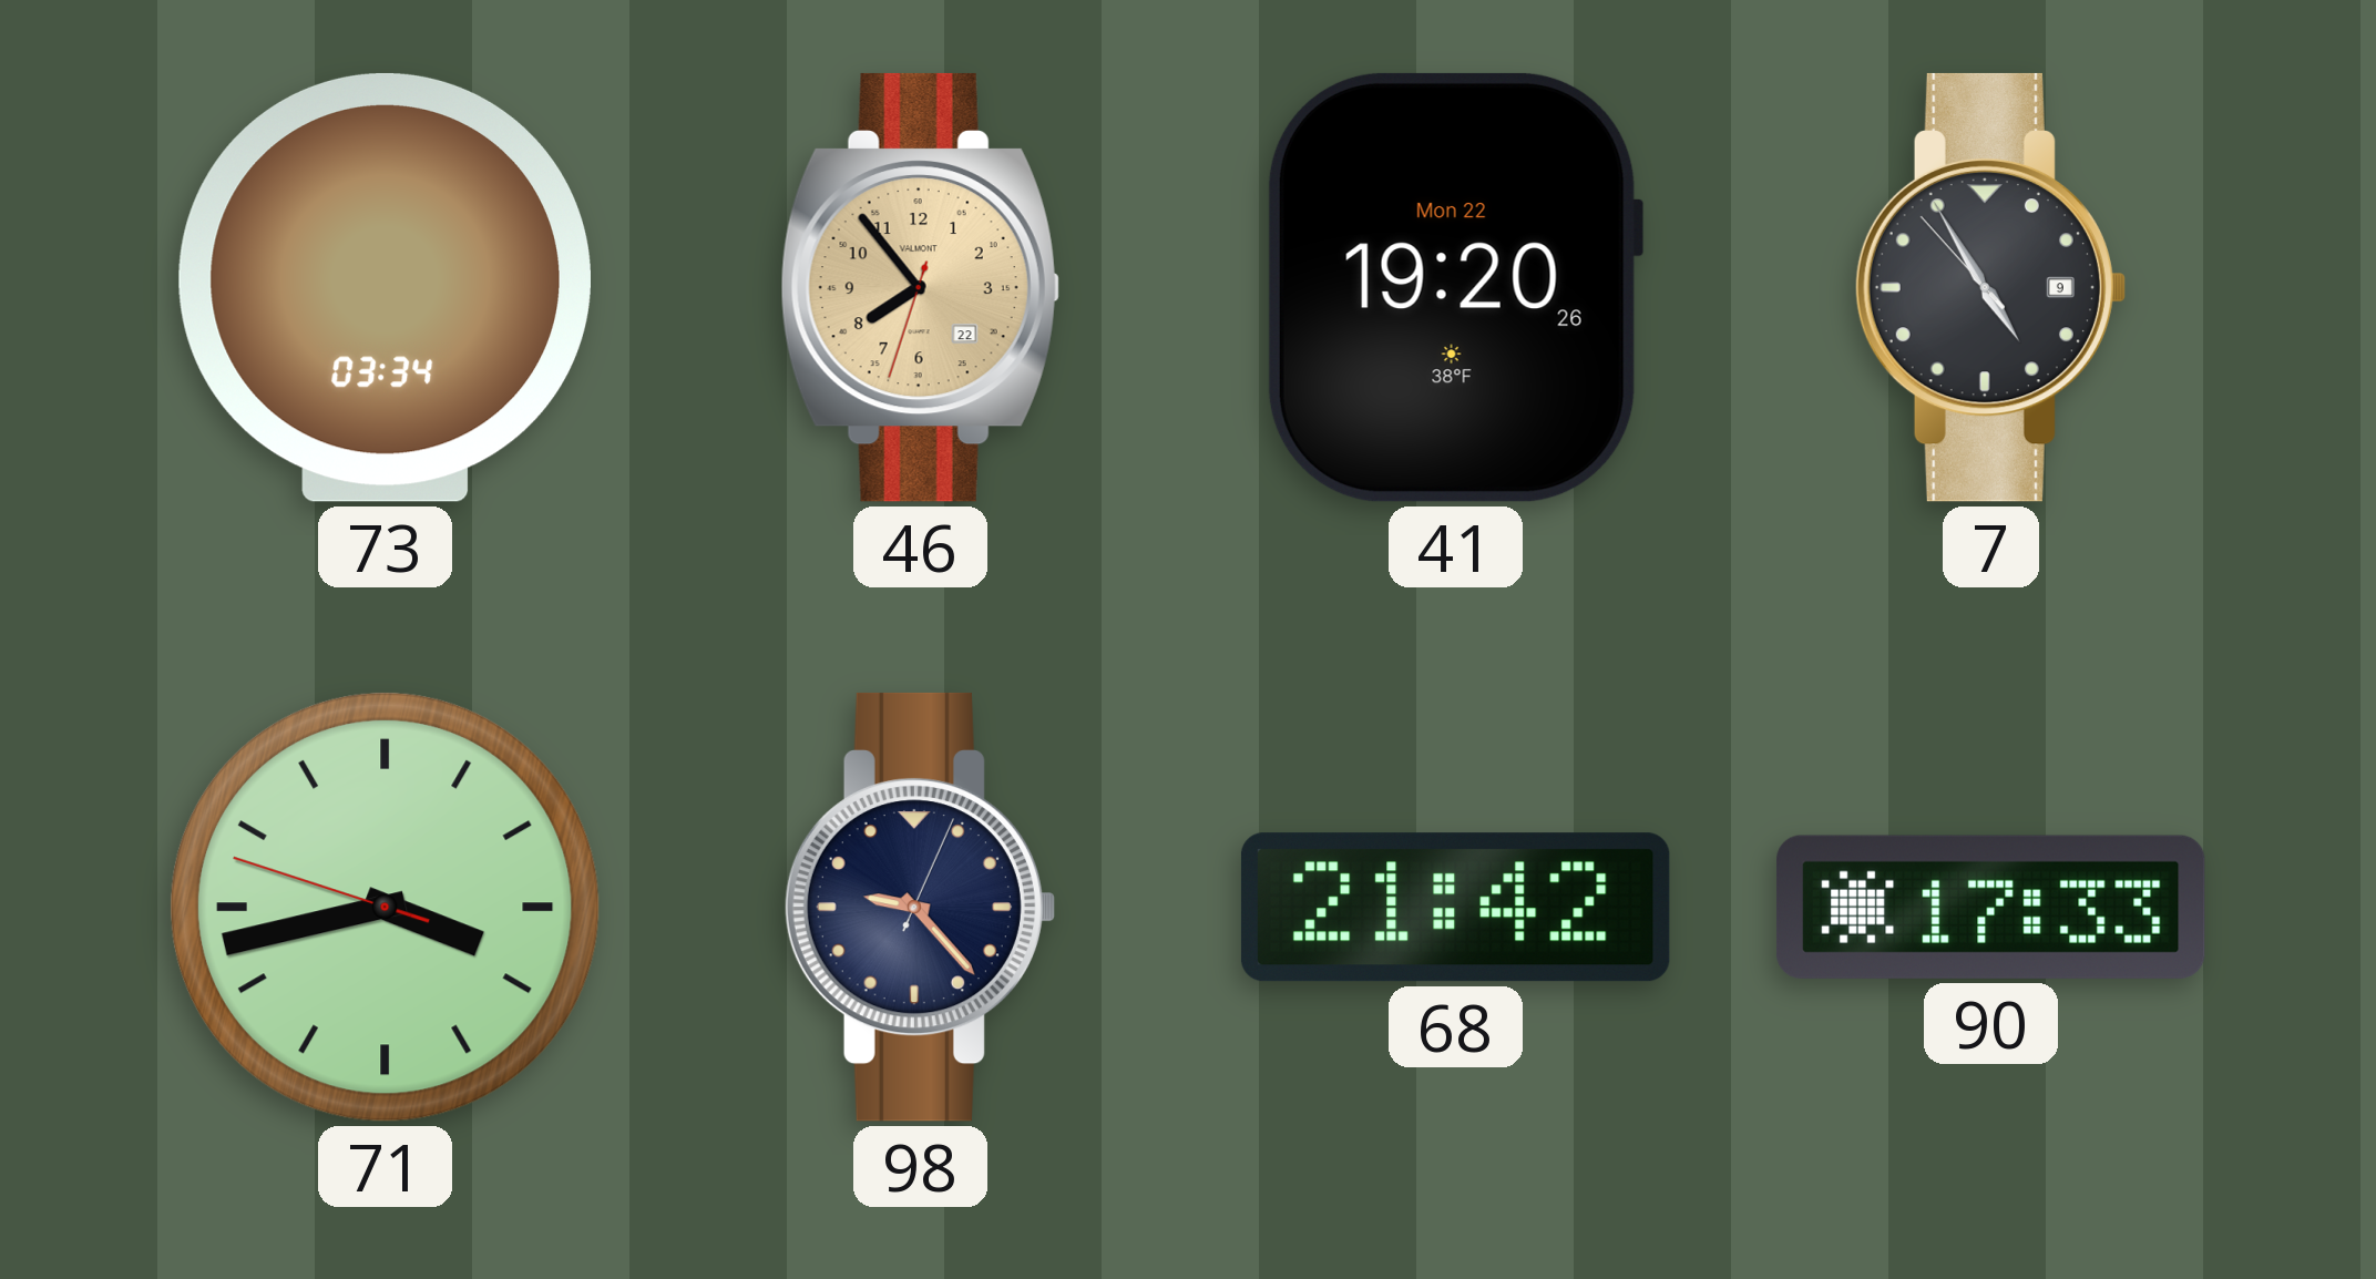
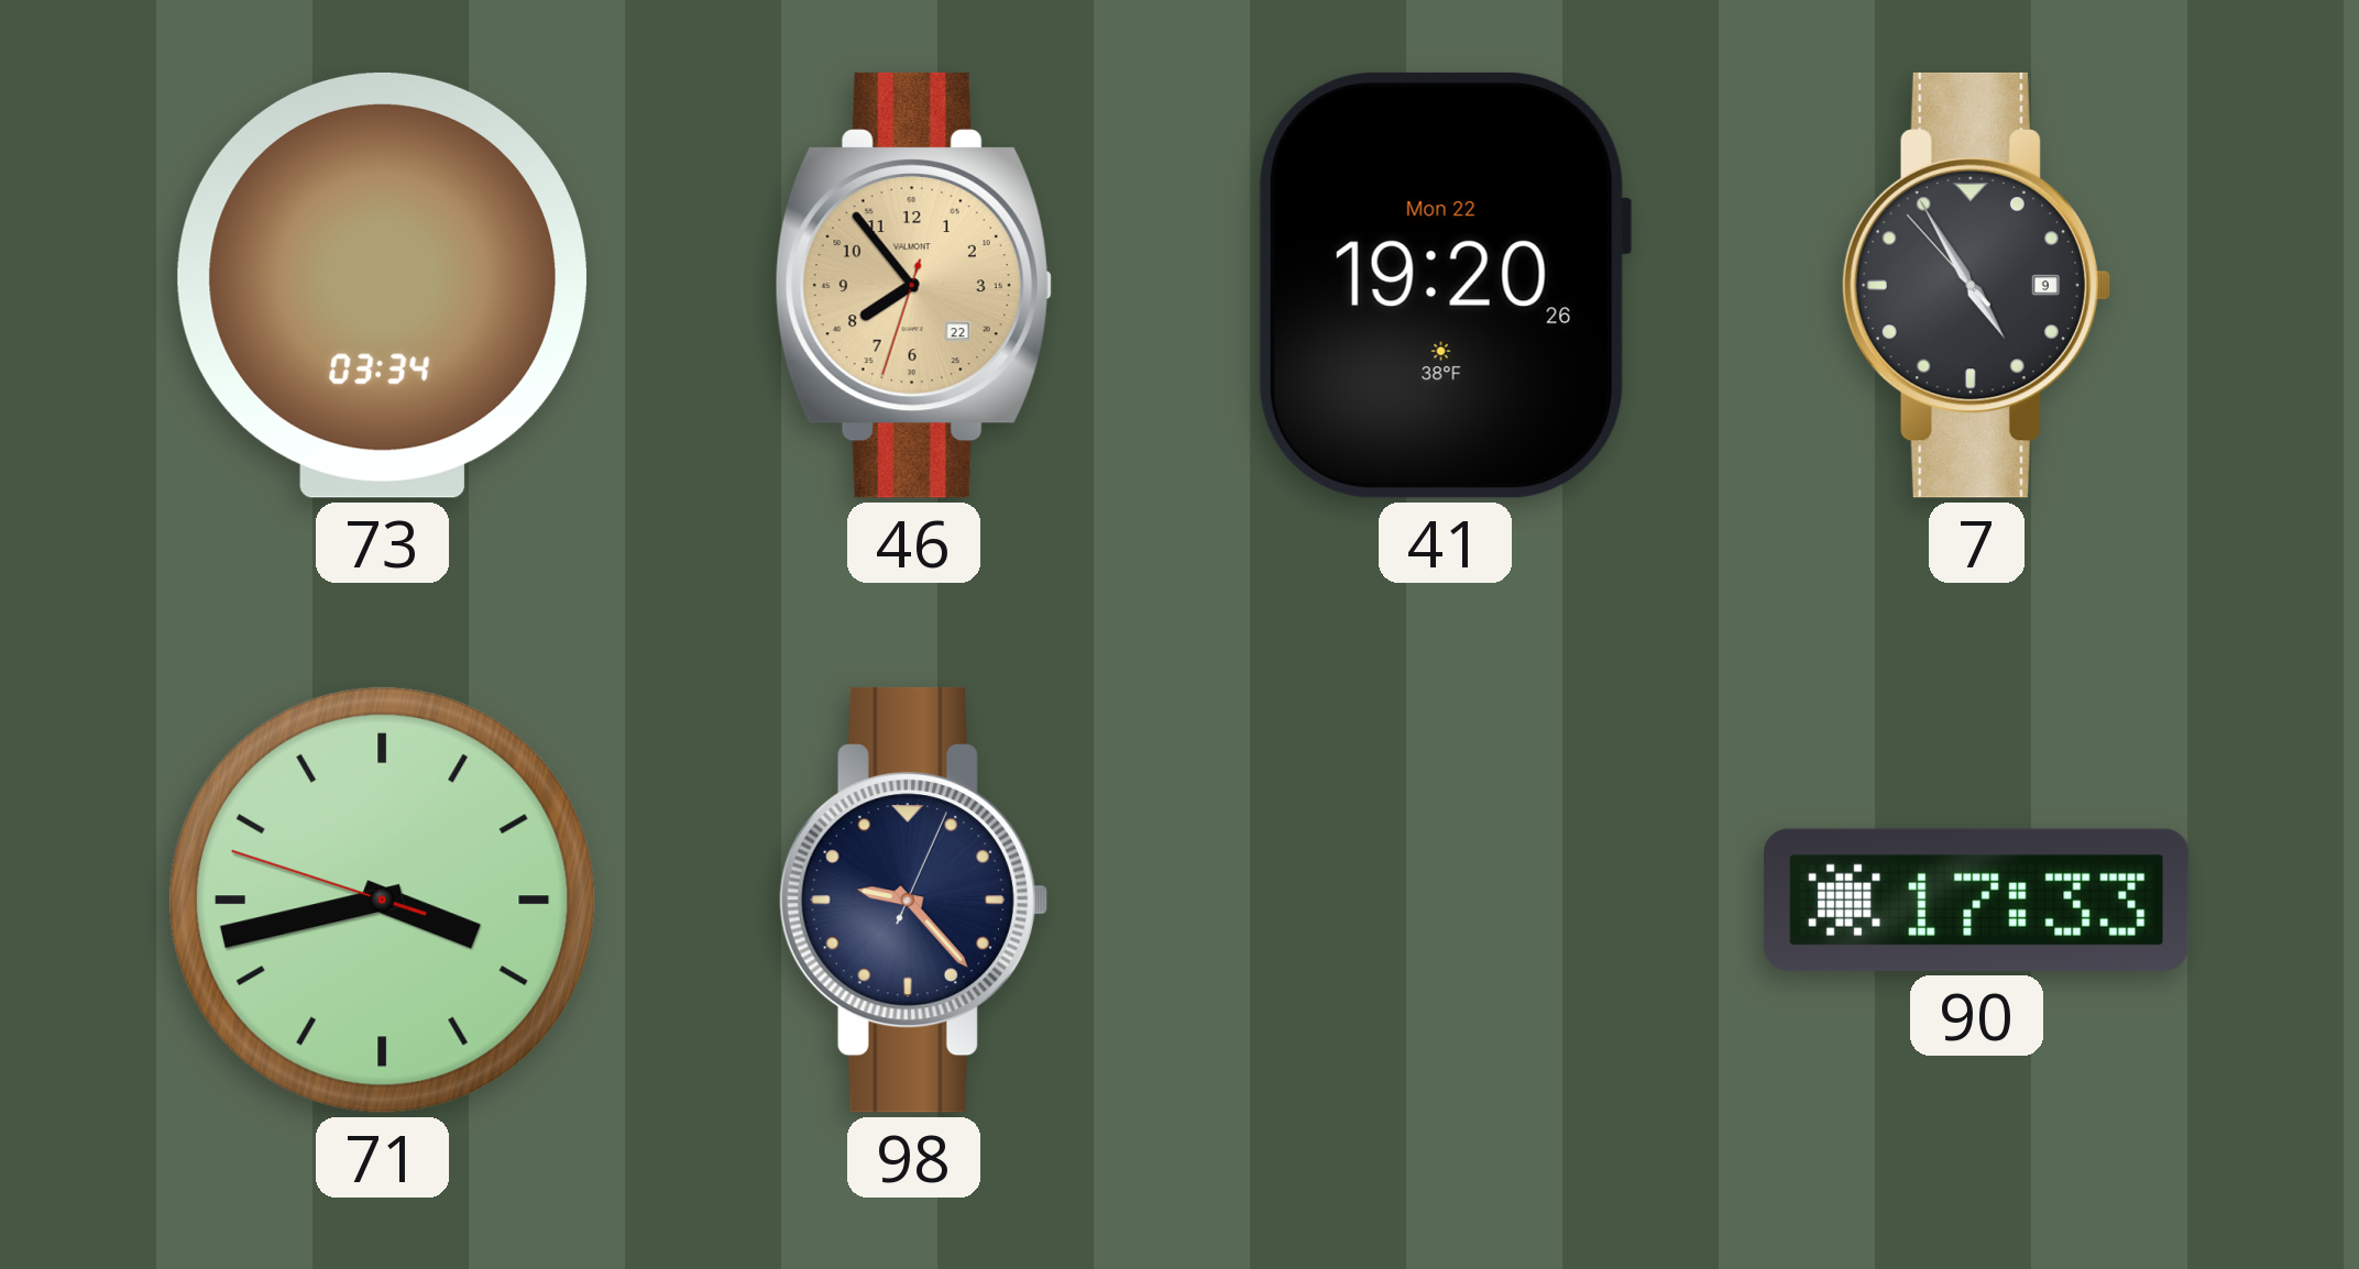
68: 21:42 -> none (1455, 908)
